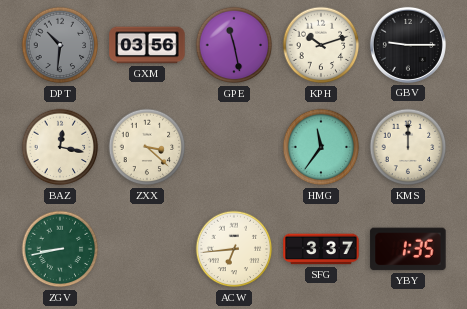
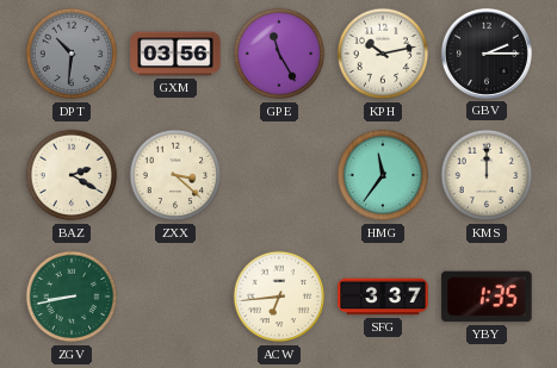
GPE: 11:28 -> 11:25 (279, 54)
KPH: 10:12 -> 10:13 (383, 54)
GBV: 9:15 -> 2:15 (487, 54)
BAZ: 12:17 -> 2:20 (72, 175)
